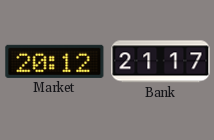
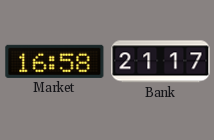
Market: 20:12 -> 16:58 (55, 61)
